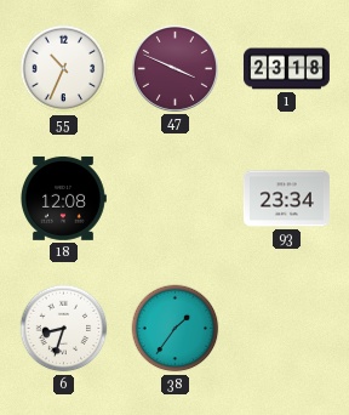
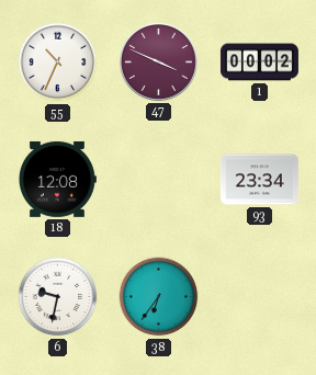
1: 23:18 -> 00:02 (259, 63)
6: 8:33 -> 9:32 (58, 297)
38: 1:36 -> 6:36 (159, 297)
